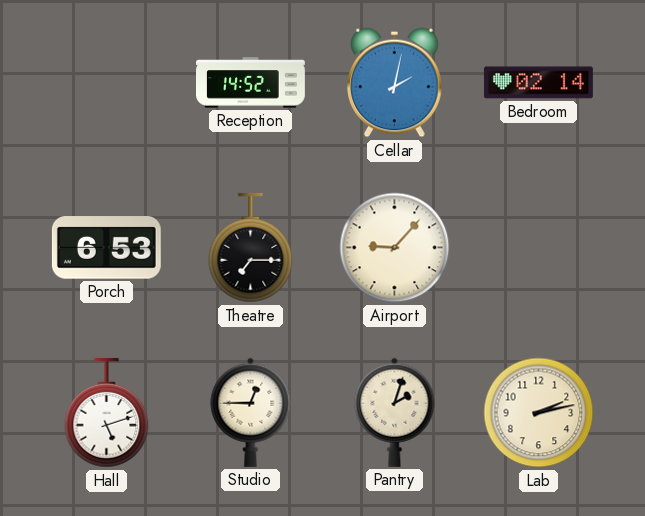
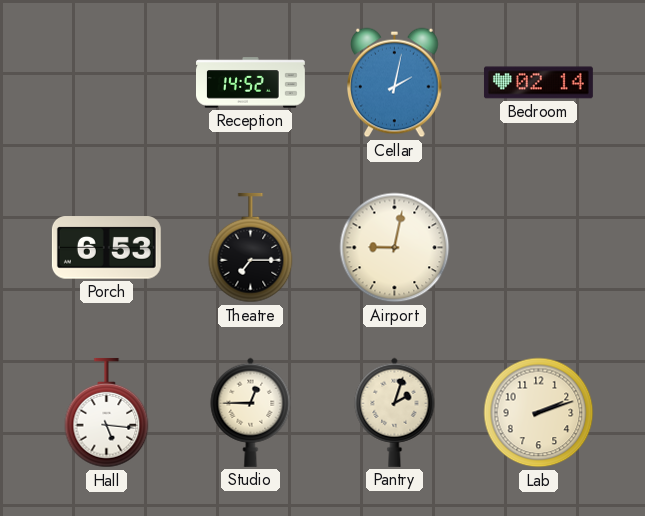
Airport: 9:07 -> 9:02 (395, 248)
Hall: 5:12 -> 5:16 (107, 413)
Lab: 2:13 -> 2:12 (539, 413)
